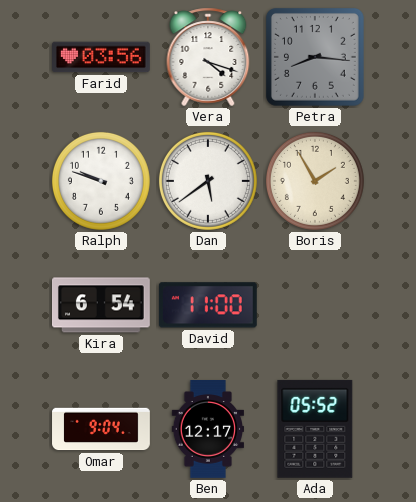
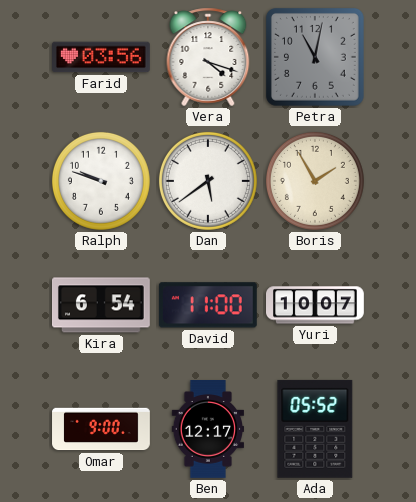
Petra: 8:16 -> 11:02 (315, 57)
Yuri: none -> 10:07 (316, 305)
Omar: 9:04 -> 9:00 (101, 429)
